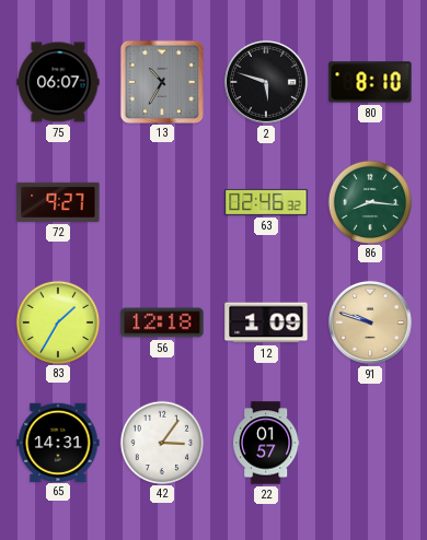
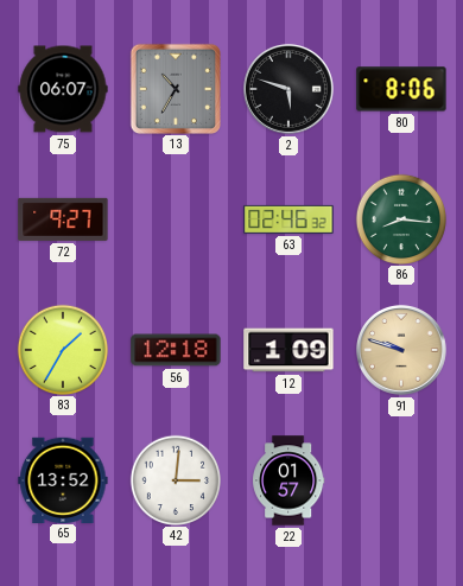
80: 8:10 -> 8:06 (401, 89)
65: 14:31 -> 13:52 (63, 479)
42: 3:06 -> 3:01 (175, 479)
